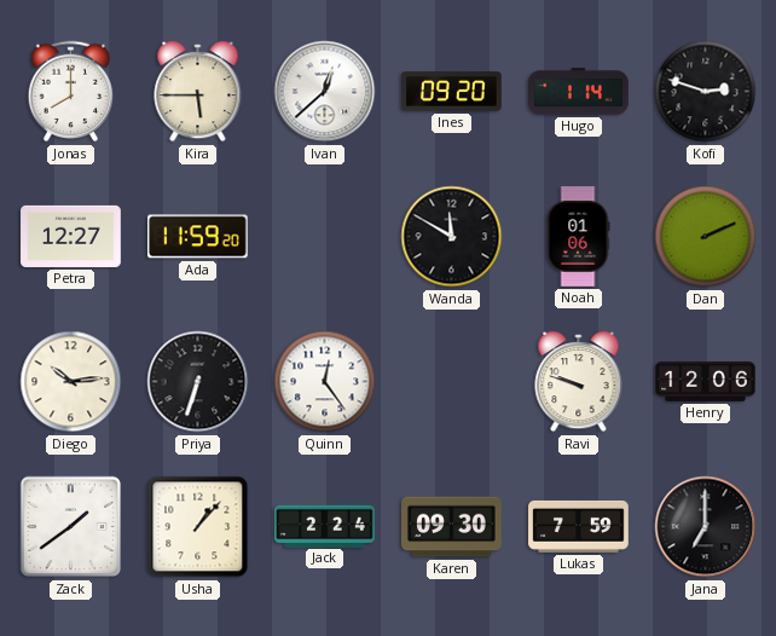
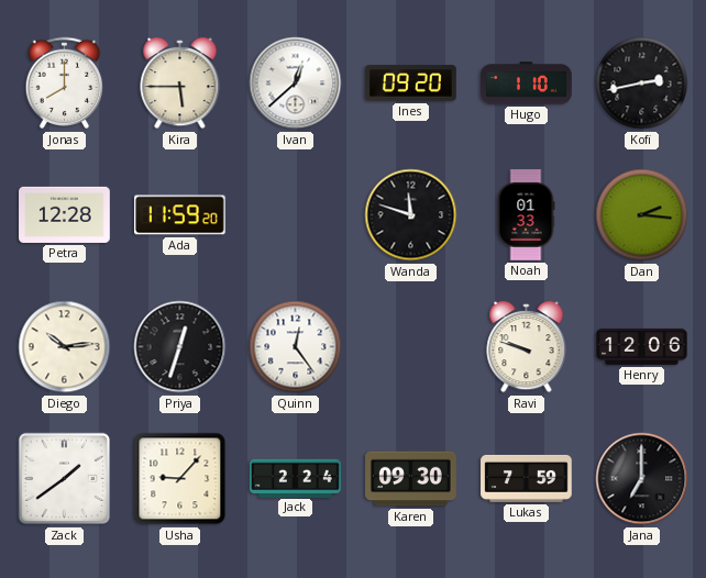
Hugo: 1:14 -> 1:10 (527, 84)
Kofi: 2:48 -> 2:43 (642, 84)
Petra: 12:27 -> 12:28 (65, 214)
Wanda: 11:50 -> 11:48 (411, 215)
Noah: 01:06 -> 01:33 (526, 215)
Dan: 2:11 -> 2:16 (642, 215)
Priya: 6:33 -> 12:33 (180, 347)
Usha: 1:07 -> 9:07 (180, 479)
